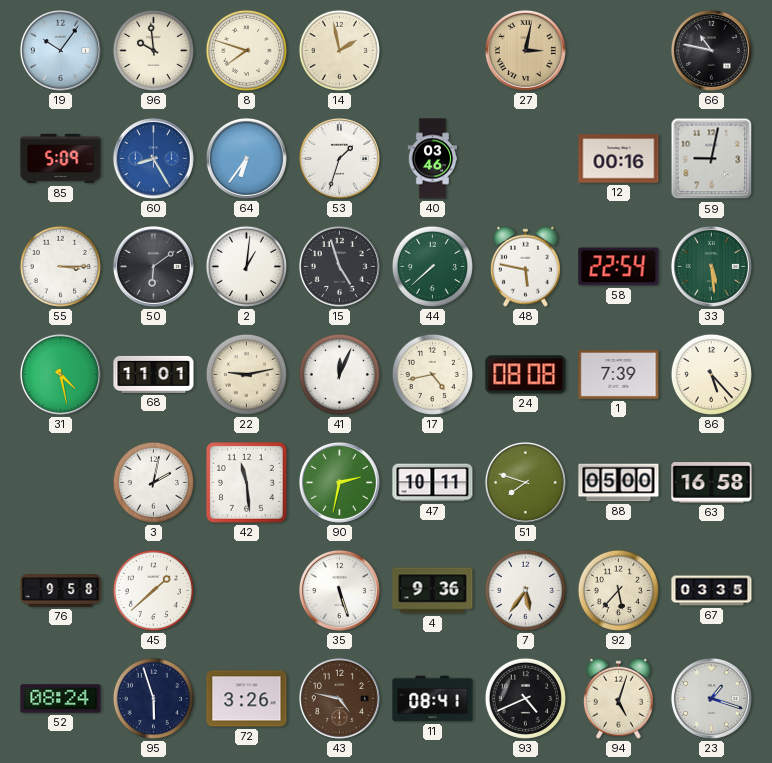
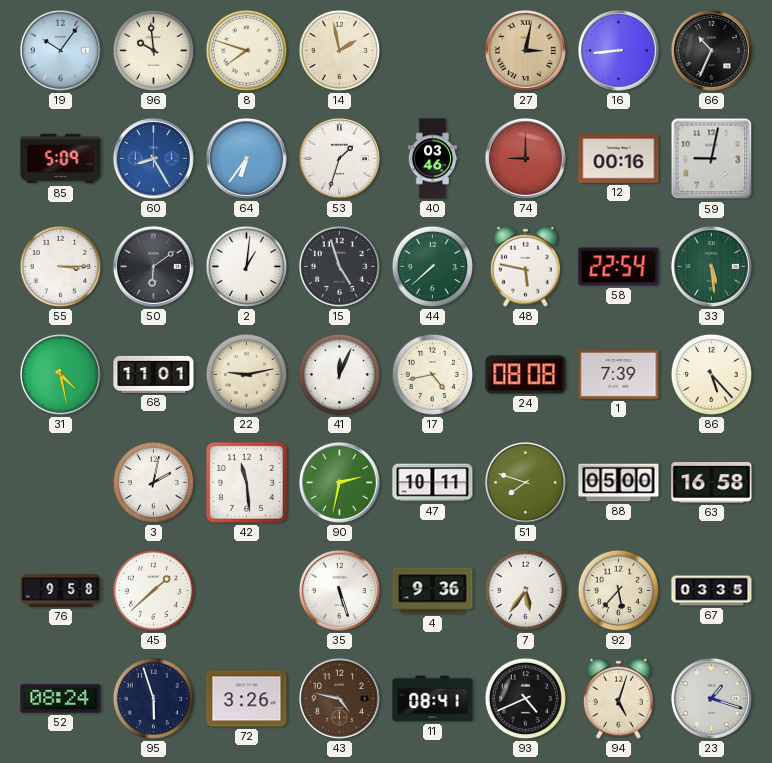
16: none -> 8:44 (618, 50)
66: 10:47 -> 10:34 (711, 50)
74: none -> 9:00 (525, 158)
